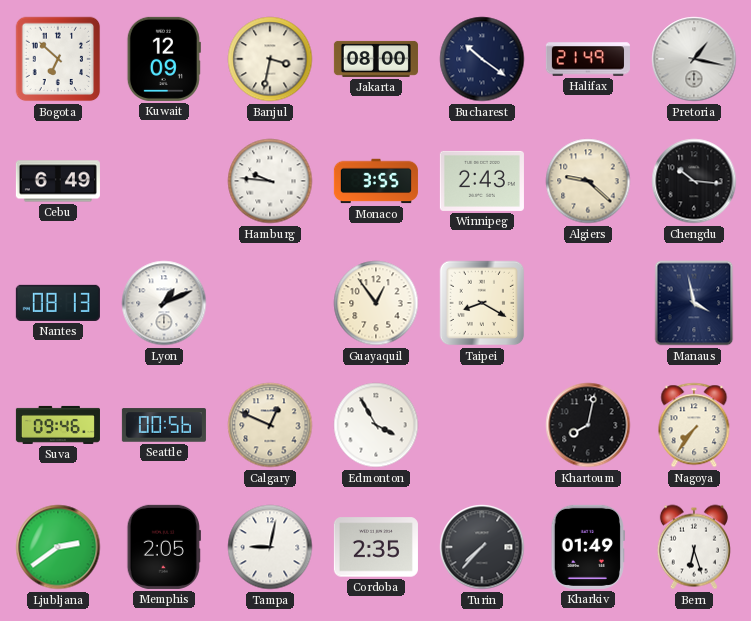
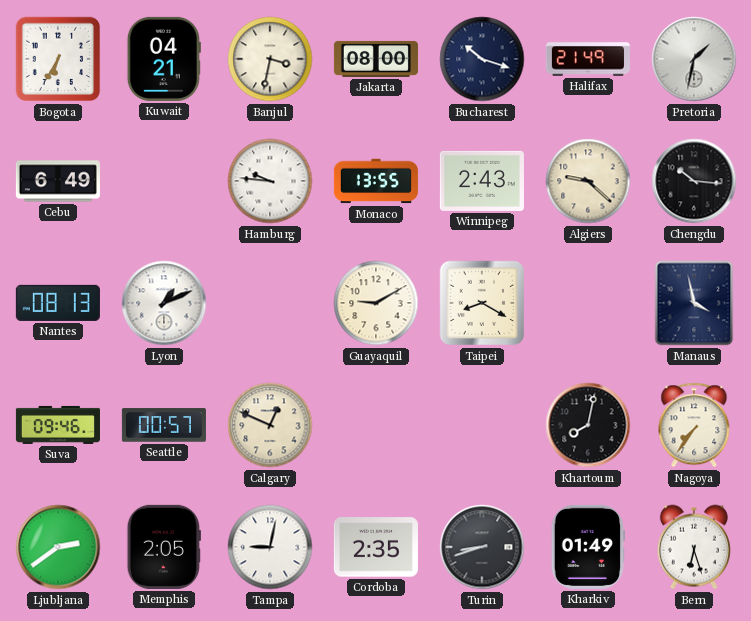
Bogota: 6:52 -> 6:35 (58, 59)
Kuwait: 12:09 -> 04:21 (164, 59)
Bucharest: 10:21 -> 10:18 (482, 59)
Pretoria: 1:17 -> 1:32 (694, 59)
Monaco: 3:55 -> 13:55 (376, 181)
Guayaquil: 12:54 -> 9:10 (376, 303)
Seattle: 00:56 -> 00:57 (164, 425)
Edmonton: 3:55 -> none (376, 425)
Turin: 7:37 -> 8:42 (482, 547)
